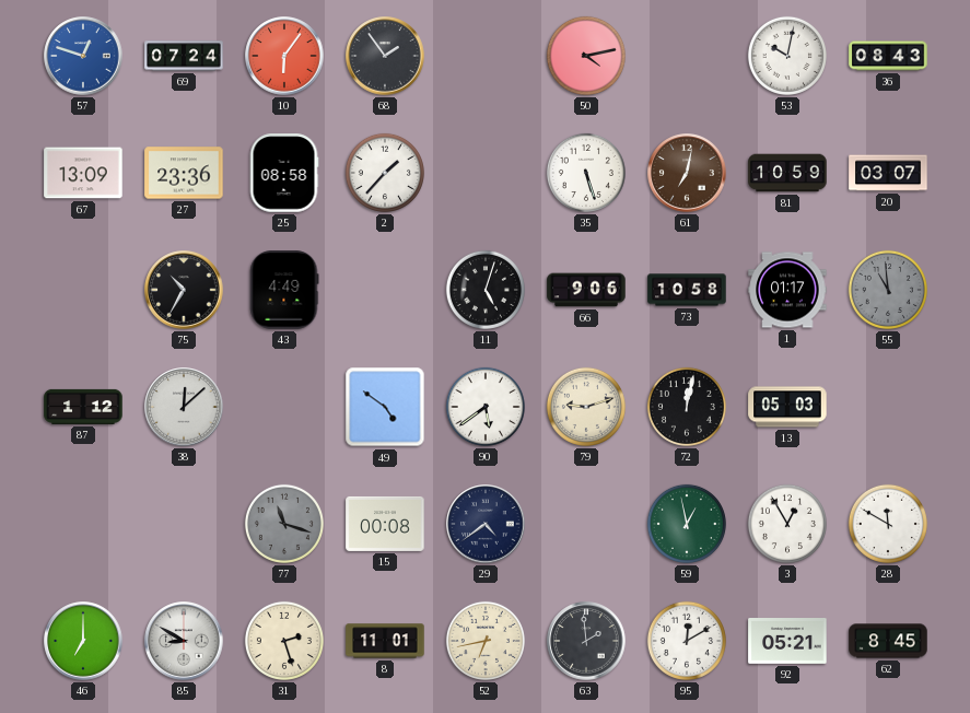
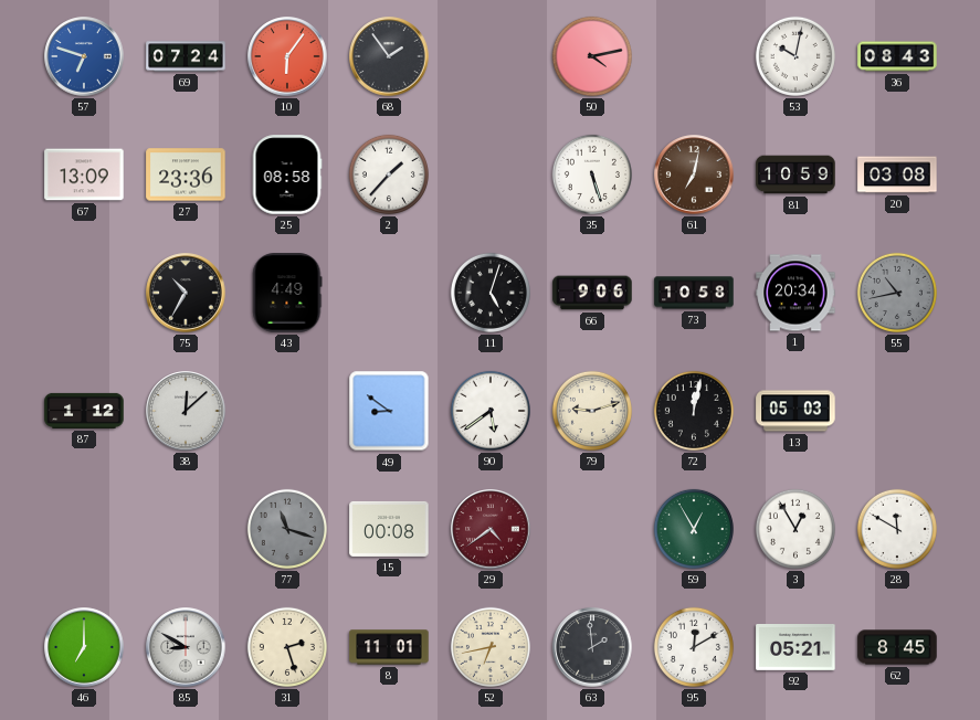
57: 12:48 -> 6:48 (84, 56)
20: 03:07 -> 03:08 (897, 174)
1: 01:17 -> 20:34 (795, 293)
55: 10:59 -> 10:43 (897, 293)
49: 4:51 -> 8:51 (389, 411)
29 dial: navy -> burgundy (491, 529)
59: 12:58 -> 12:55 (694, 529)
